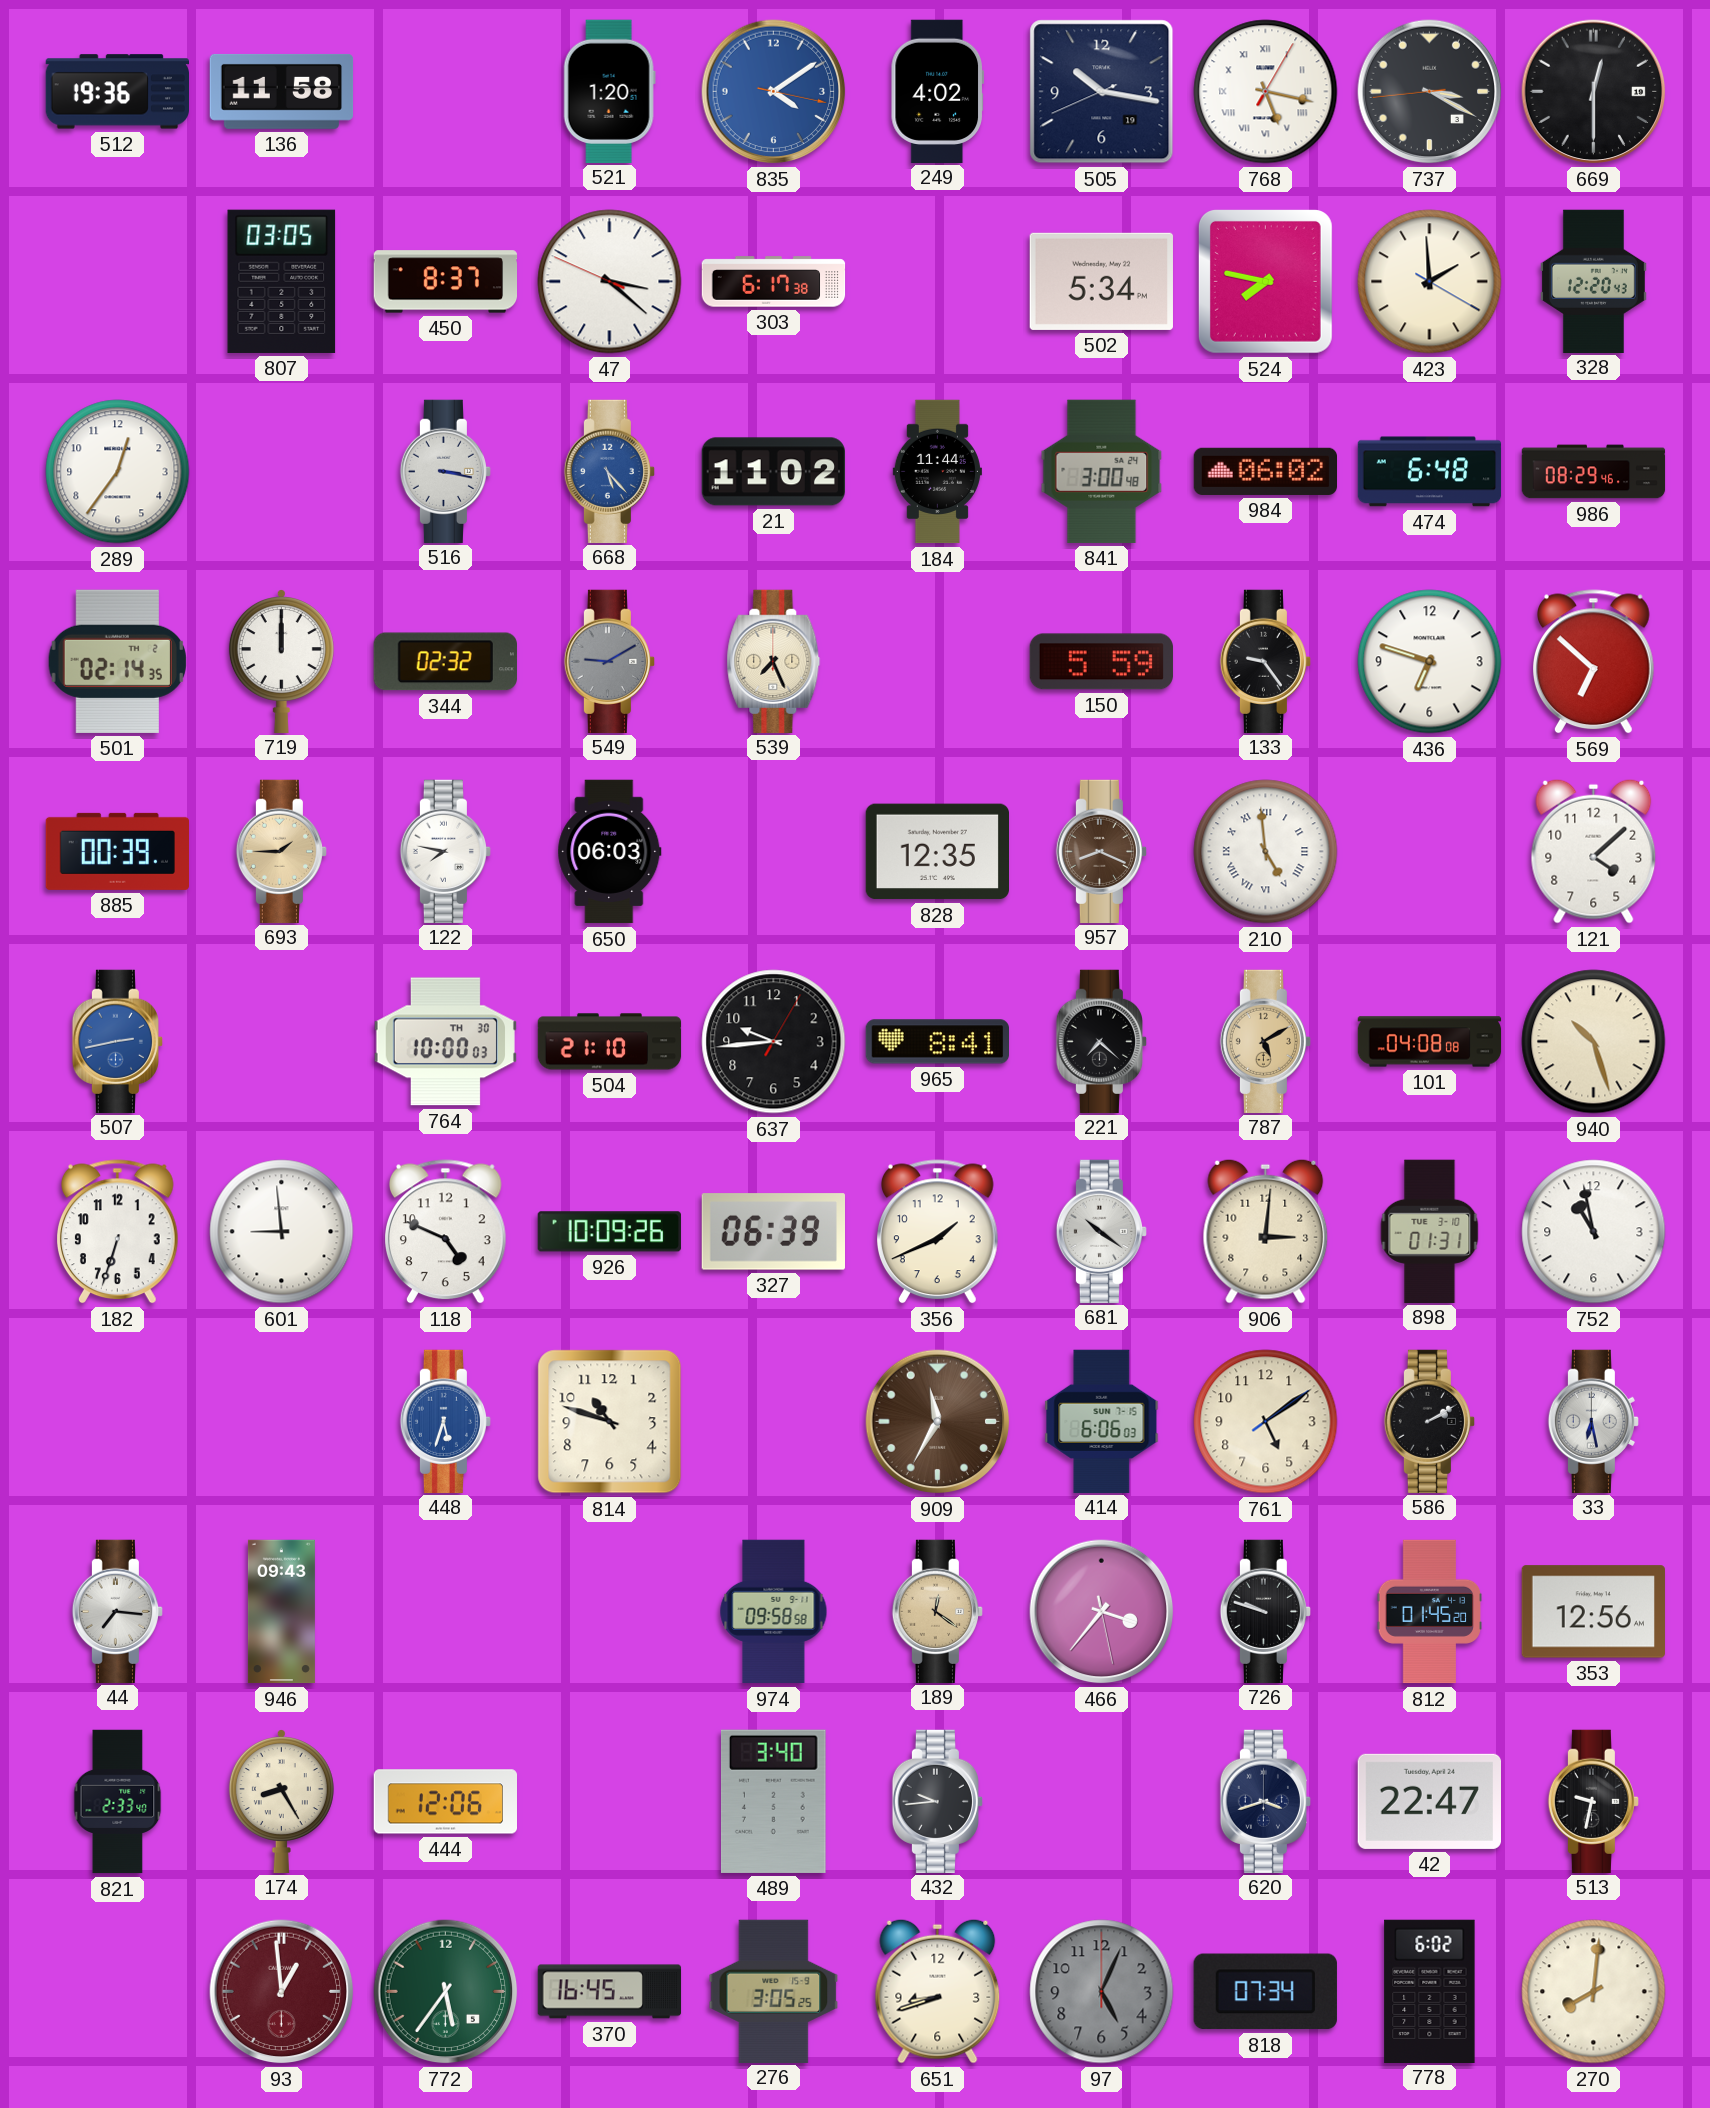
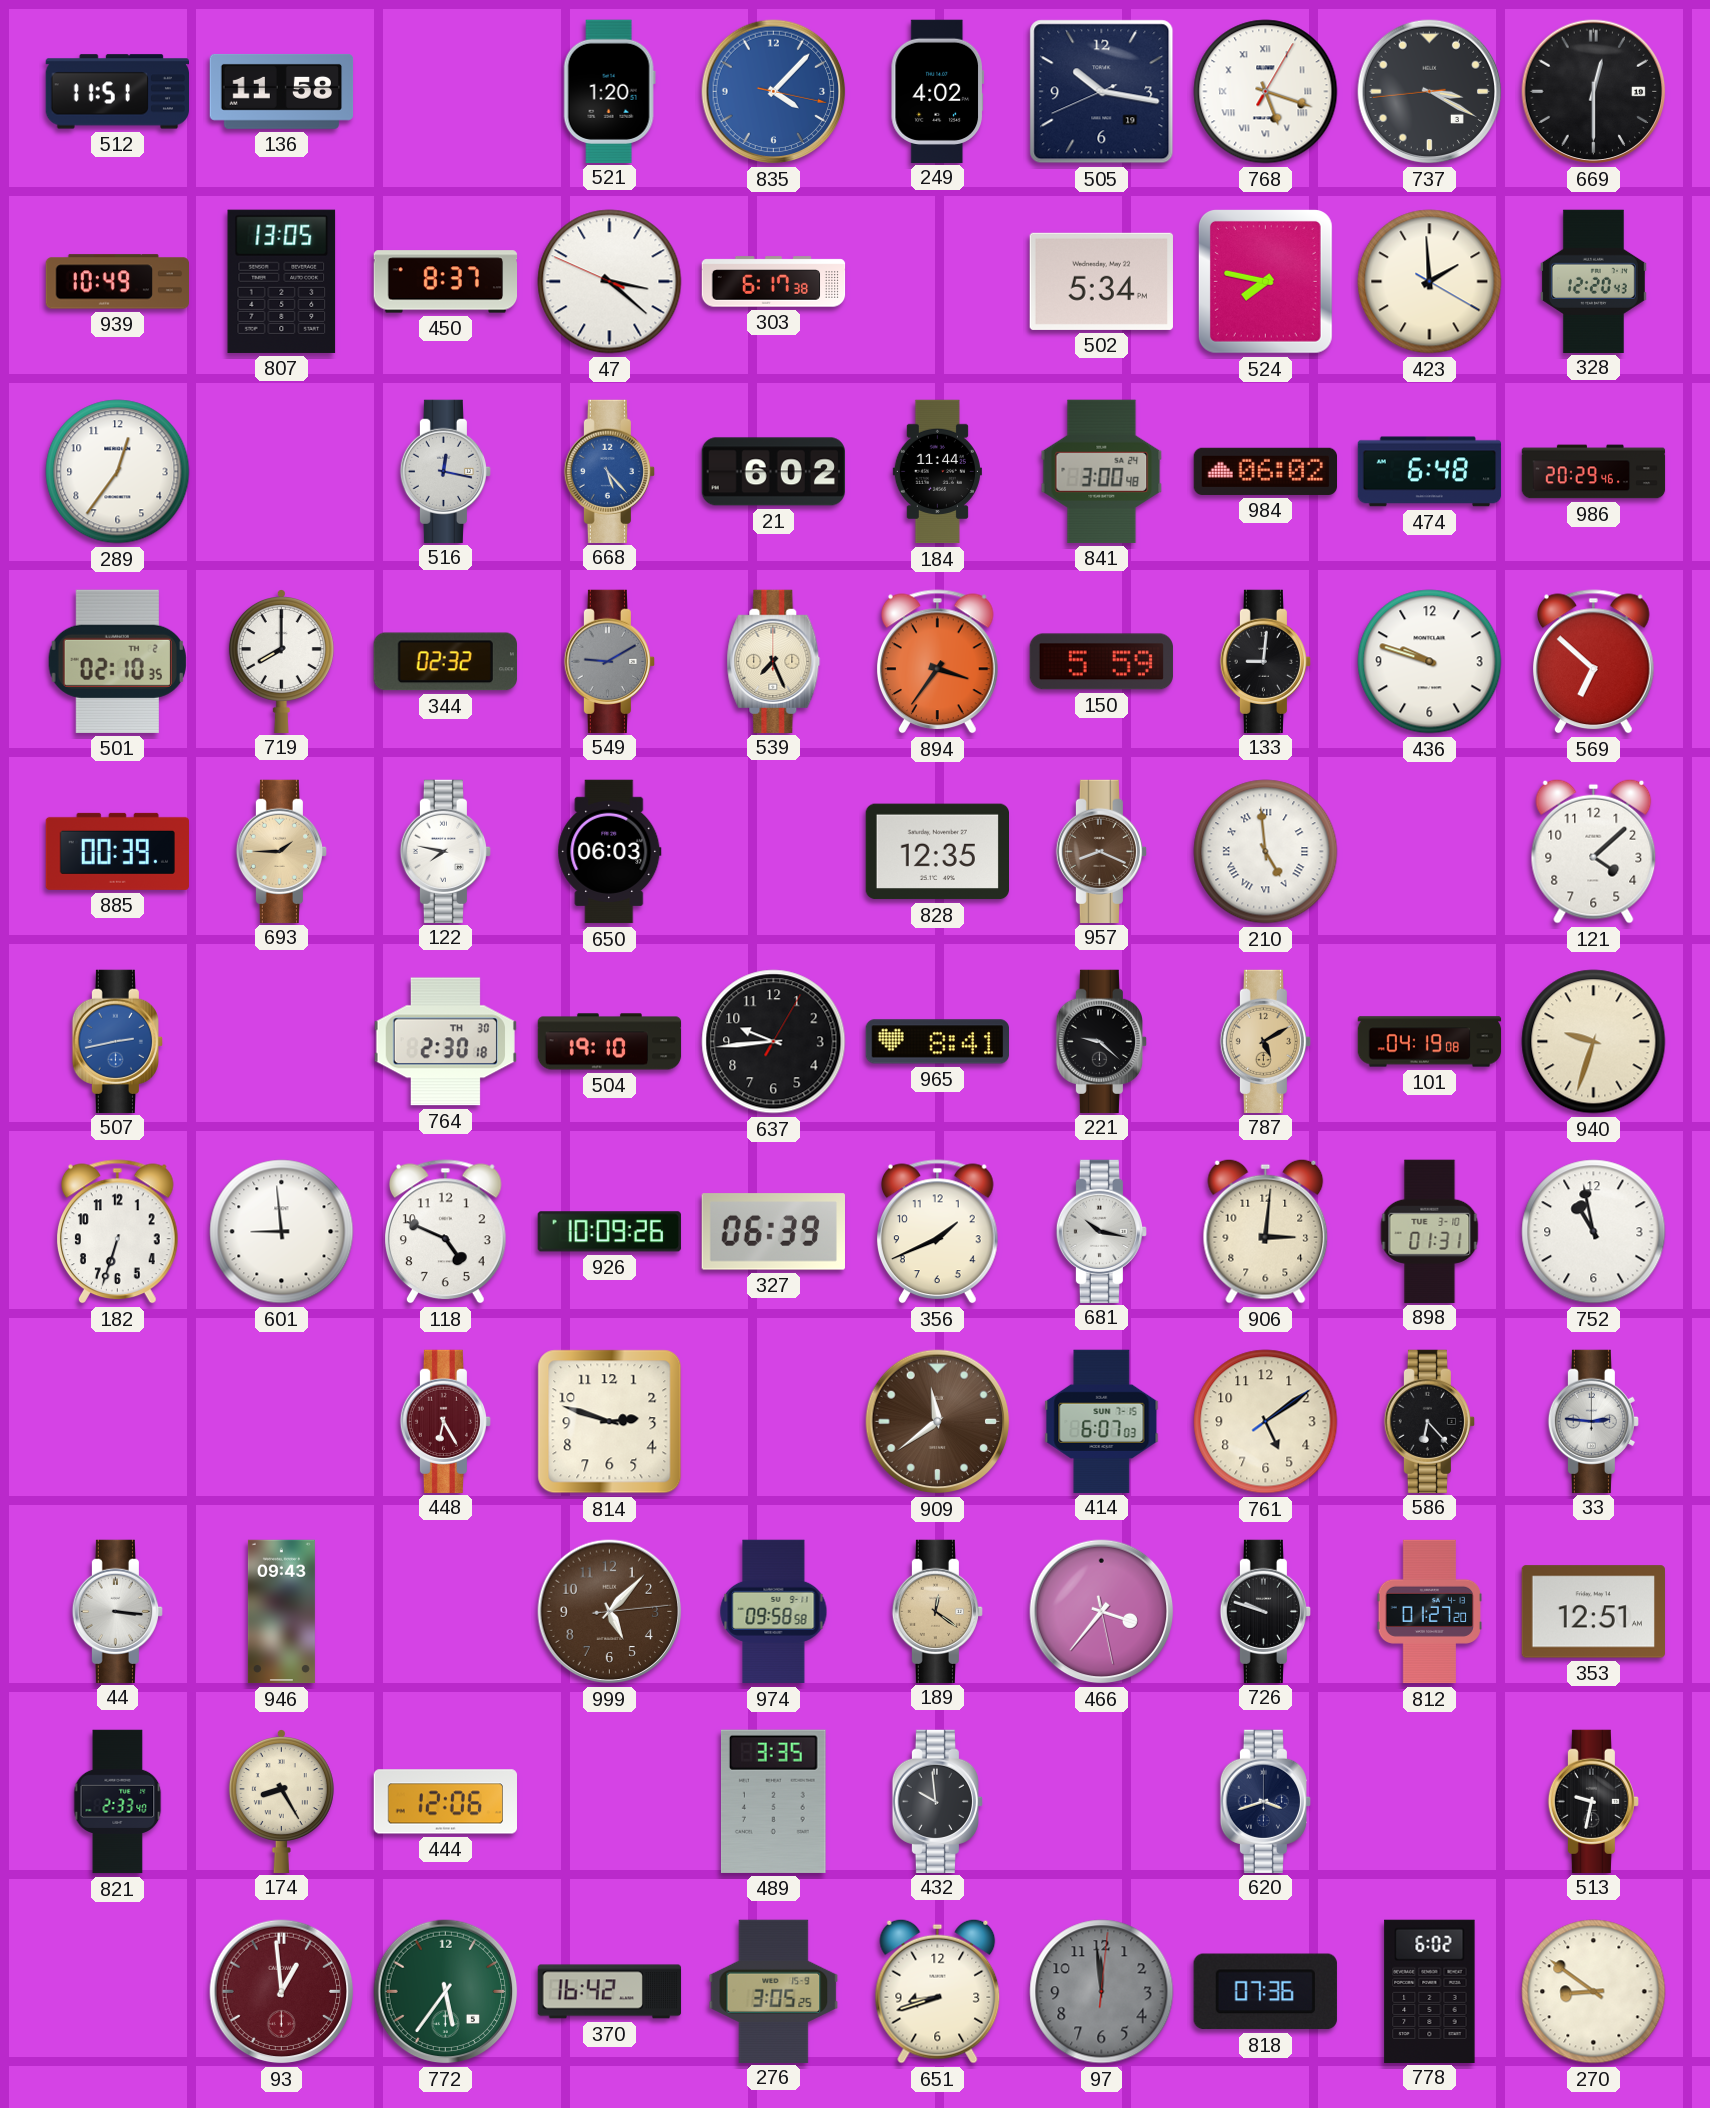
512: 19:36 -> 11:51 (117, 92)
835: 4:09 -> 4:07 (774, 92)
768: 5:17 -> 5:18 (1266, 92)
939: none -> 10:49 (117, 282)
807: 03:05 -> 13:05 (282, 281)
516: 3:17 -> 12:17 (445, 471)
21: 11:02 -> 6:02 (773, 472)
986: 08:29 -> 20:29 (1594, 472)
501: 02:14 -> 02:10 (117, 661)
719: 12:00 -> 8:00 (281, 661)
894: none -> 3:36 (938, 662)
133: 9:24 -> 9:01 (1265, 661)
436: 6:48 -> 9:48 (1430, 662)
764: 10:00 -> 2:30 (445, 1042)
504: 21:10 -> 19:10 (610, 1042)
221: 7:22 -> 9:22 (1101, 1041)
101: 04:08 -> 04:19 (1430, 1042)
940: 10:27 -> 9:33 (1594, 1042)
681: 10:21 -> 10:17 (1101, 1231)
448: 5:33 -> 6:25 (445, 1421)
448 dial: blue -> burgundy (445, 1421)
814: 10:48 -> 2:48 (610, 1422)
909: 11:35 -> 11:39 (938, 1422)
414: 6:06 -> 6:07 (1102, 1421)
586: 2:10 -> 6:23 (1429, 1421)
33: 6:28 -> 2:46 (1593, 1421)
44: 7:16 -> 3:16 (117, 1611)
999: none -> 5:07 (610, 1612)
812: 01:45 -> 01:27 (1430, 1612)
353: 12:56 -> 12:51 (1593, 1612)
489: 3:40 -> 3:35 (773, 1801)
432: 9:44 -> 9:59 (937, 1801)
42: 22:47 -> none (1429, 1801)
370: 16:45 -> 16:42 (610, 1992)
97: 5:04 -> 11:59 (1102, 1992)
818: 07:34 -> 07:36 (1265, 1992)
270: 8:01 -> 8:51 (1594, 1992)
